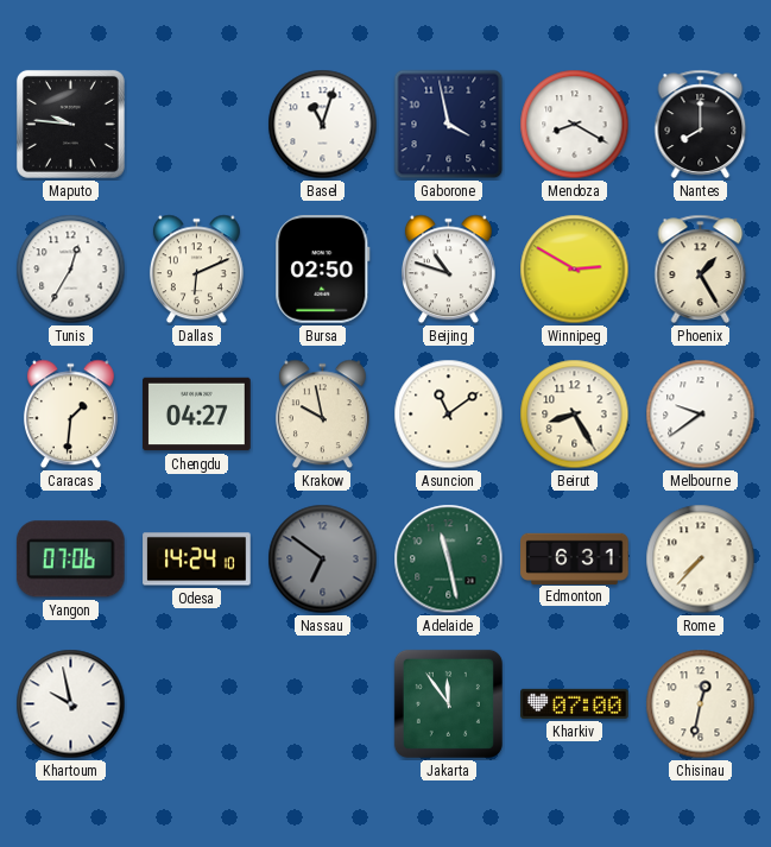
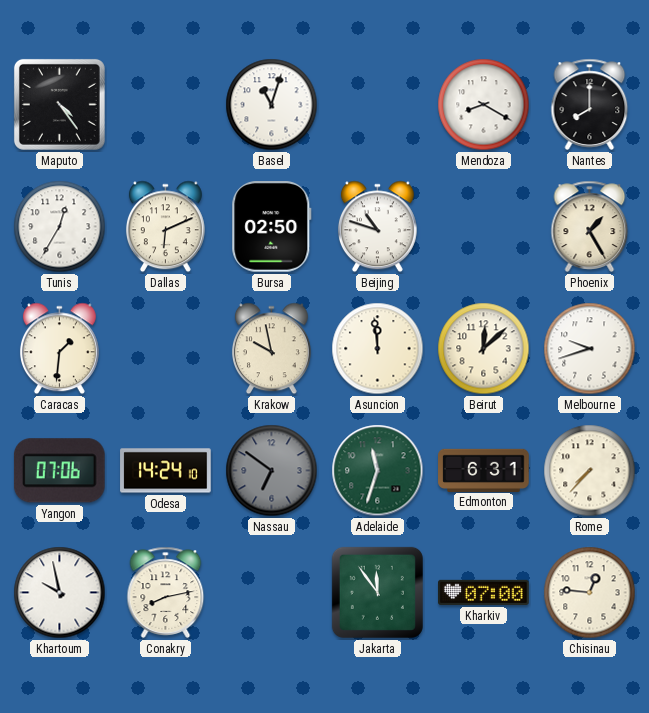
Maputo: 9:46 -> 4:24 (59, 104)
Gaborone: 3:58 -> none (449, 125)
Winnipeg: 2:50 -> none (575, 270)
Chengdu: 04:27 -> none (197, 415)
Asuncion: 11:09 -> 11:59 (378, 349)
Beirut: 8:25 -> 12:08 (484, 349)
Melbourne: 9:39 -> 9:42 (590, 349)
Adelaide: 11:28 -> 11:33 (378, 471)
Conakry: none -> 8:13 (166, 592)
Chisinau: 12:32 -> 12:46 (590, 593)
